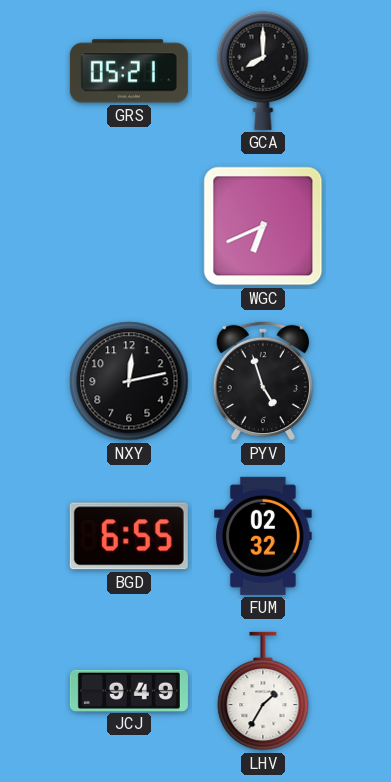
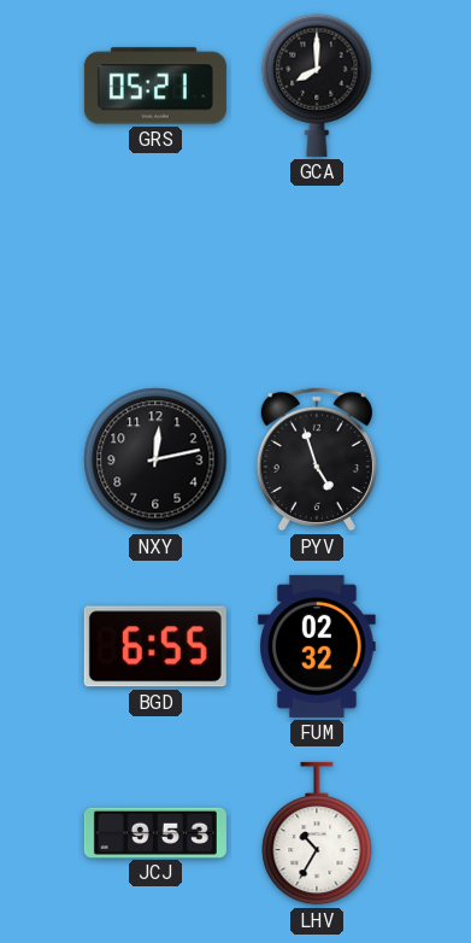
WGC: 6:41 -> none (263, 226)
JCJ: 9:49 -> 9:53 (155, 832)
LHV: 1:35 -> 10:35 (317, 833)
